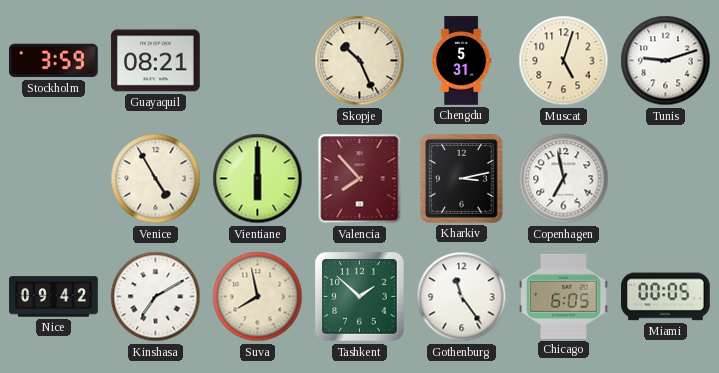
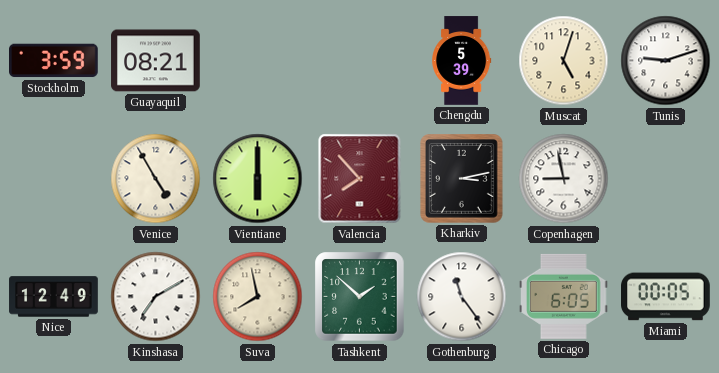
Skopje: 10:26 -> none (360, 61)
Chengdu: 5:31 -> 5:39 (462, 61)
Copenhagen: 6:58 -> 8:58 (564, 179)
Nice: 09:42 -> 12:49 (54, 297)
